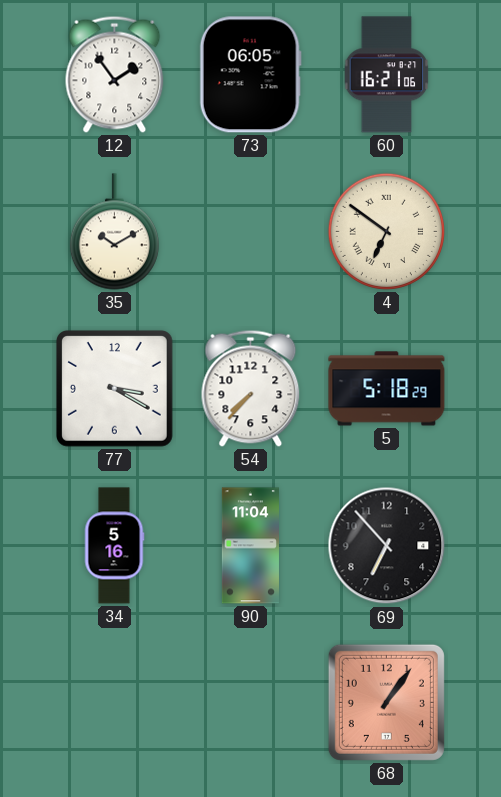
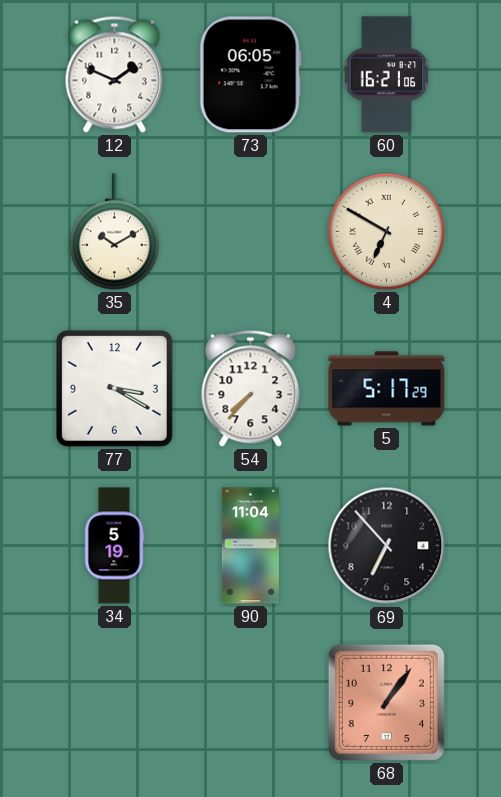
12: 1:54 -> 1:49 (115, 74)
4: 6:51 -> 6:50 (386, 231)
5: 5:18 -> 5:17 (387, 389)
34: 5:16 -> 5:19 (114, 546)
